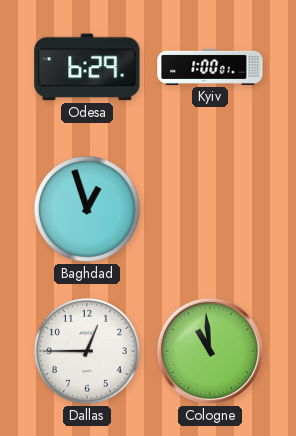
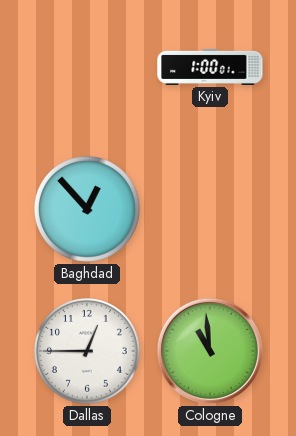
Odesa: 6:29 -> none (87, 67)
Baghdad: 12:57 -> 12:53 (87, 209)
